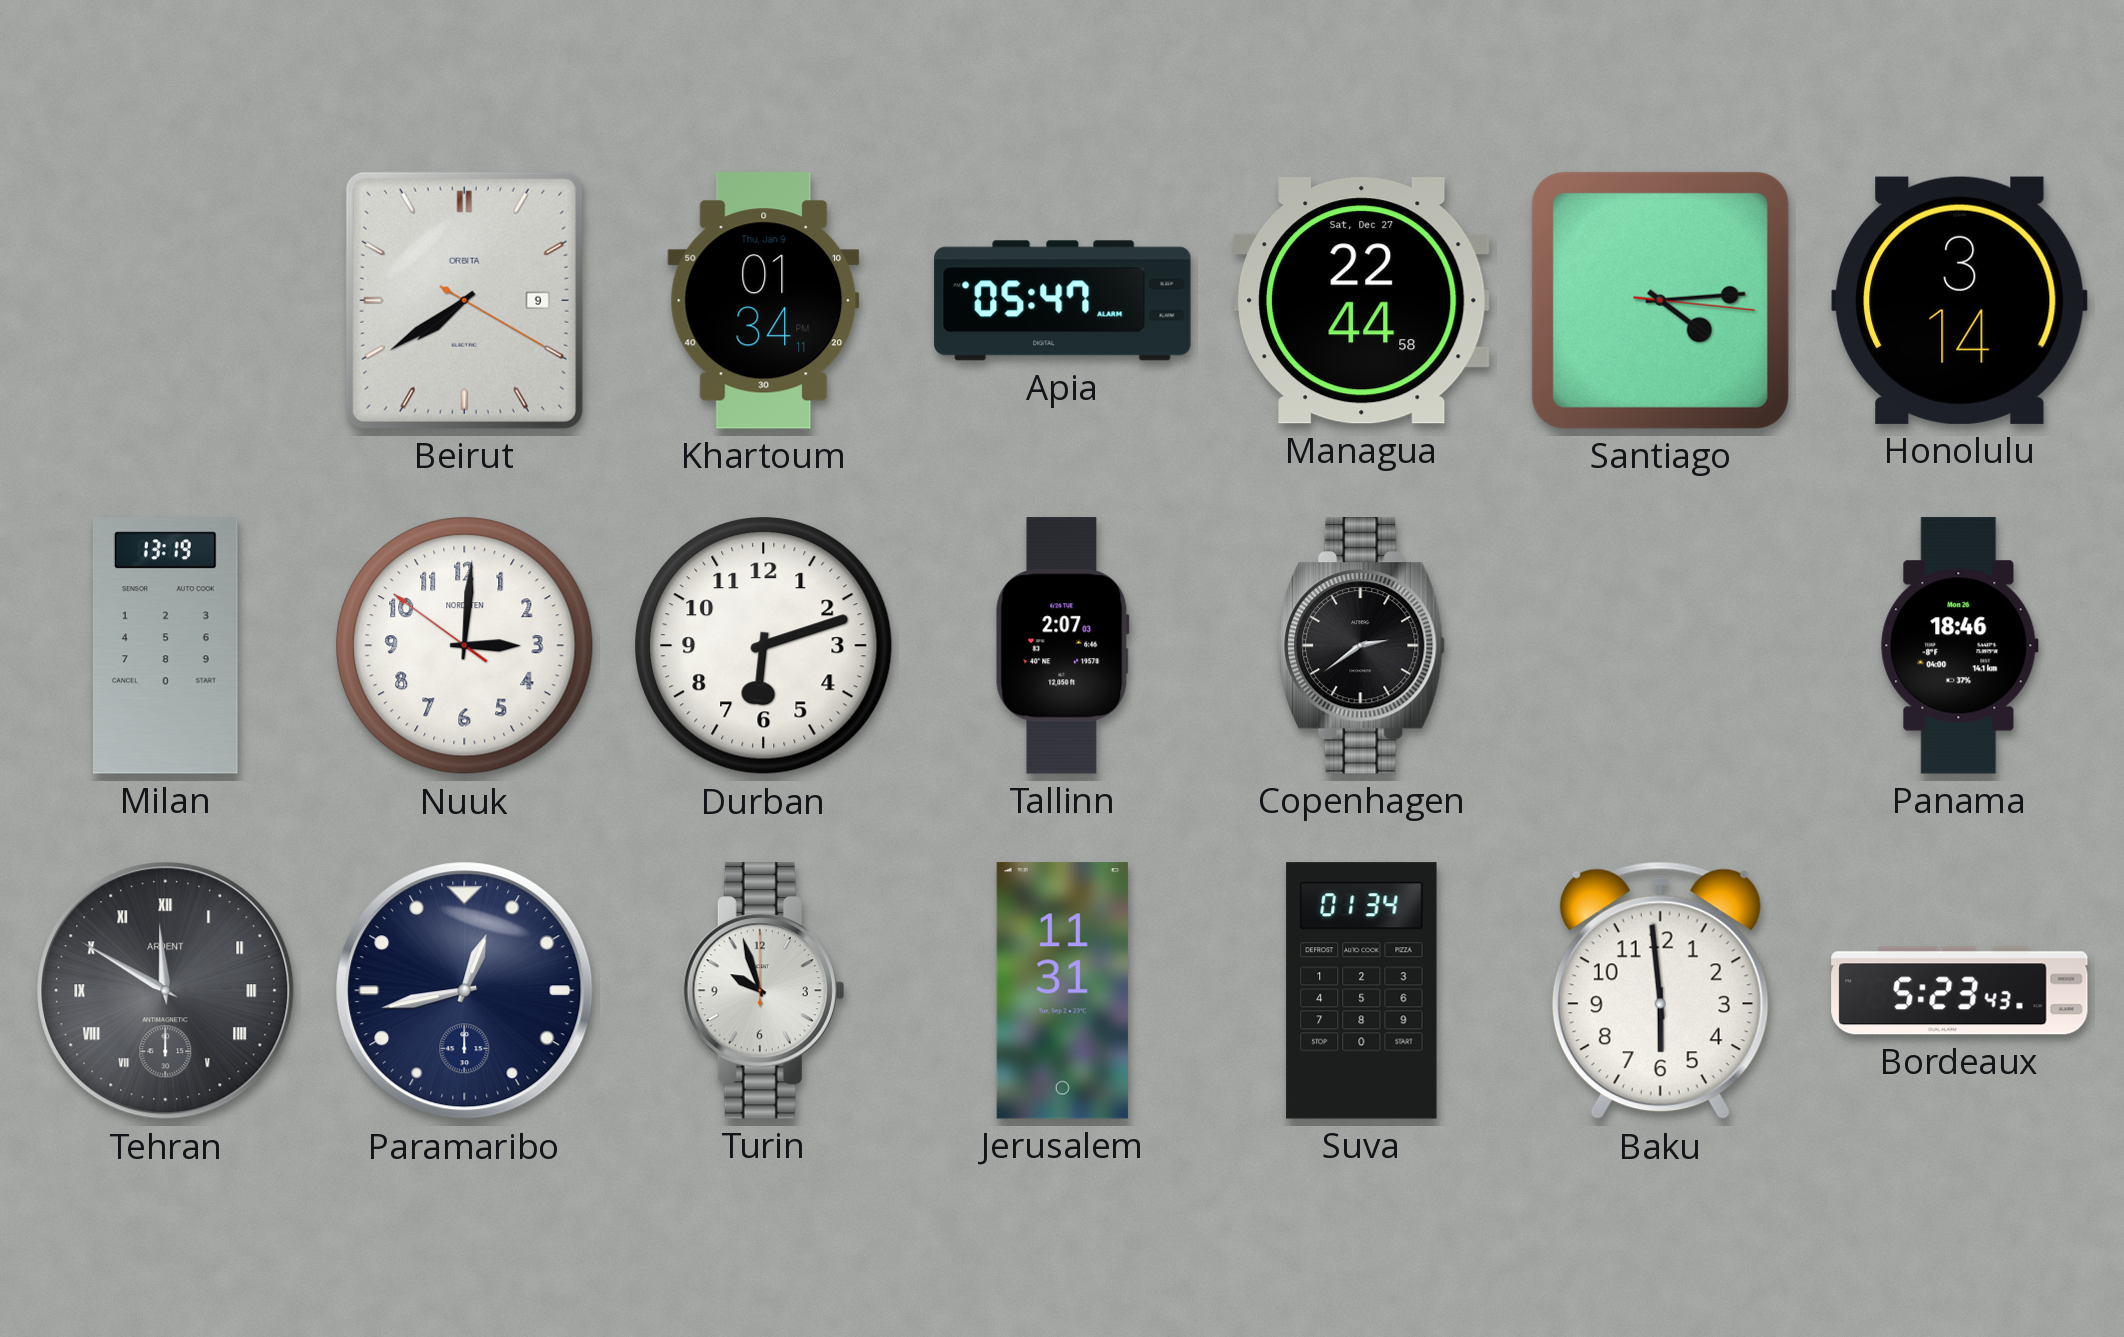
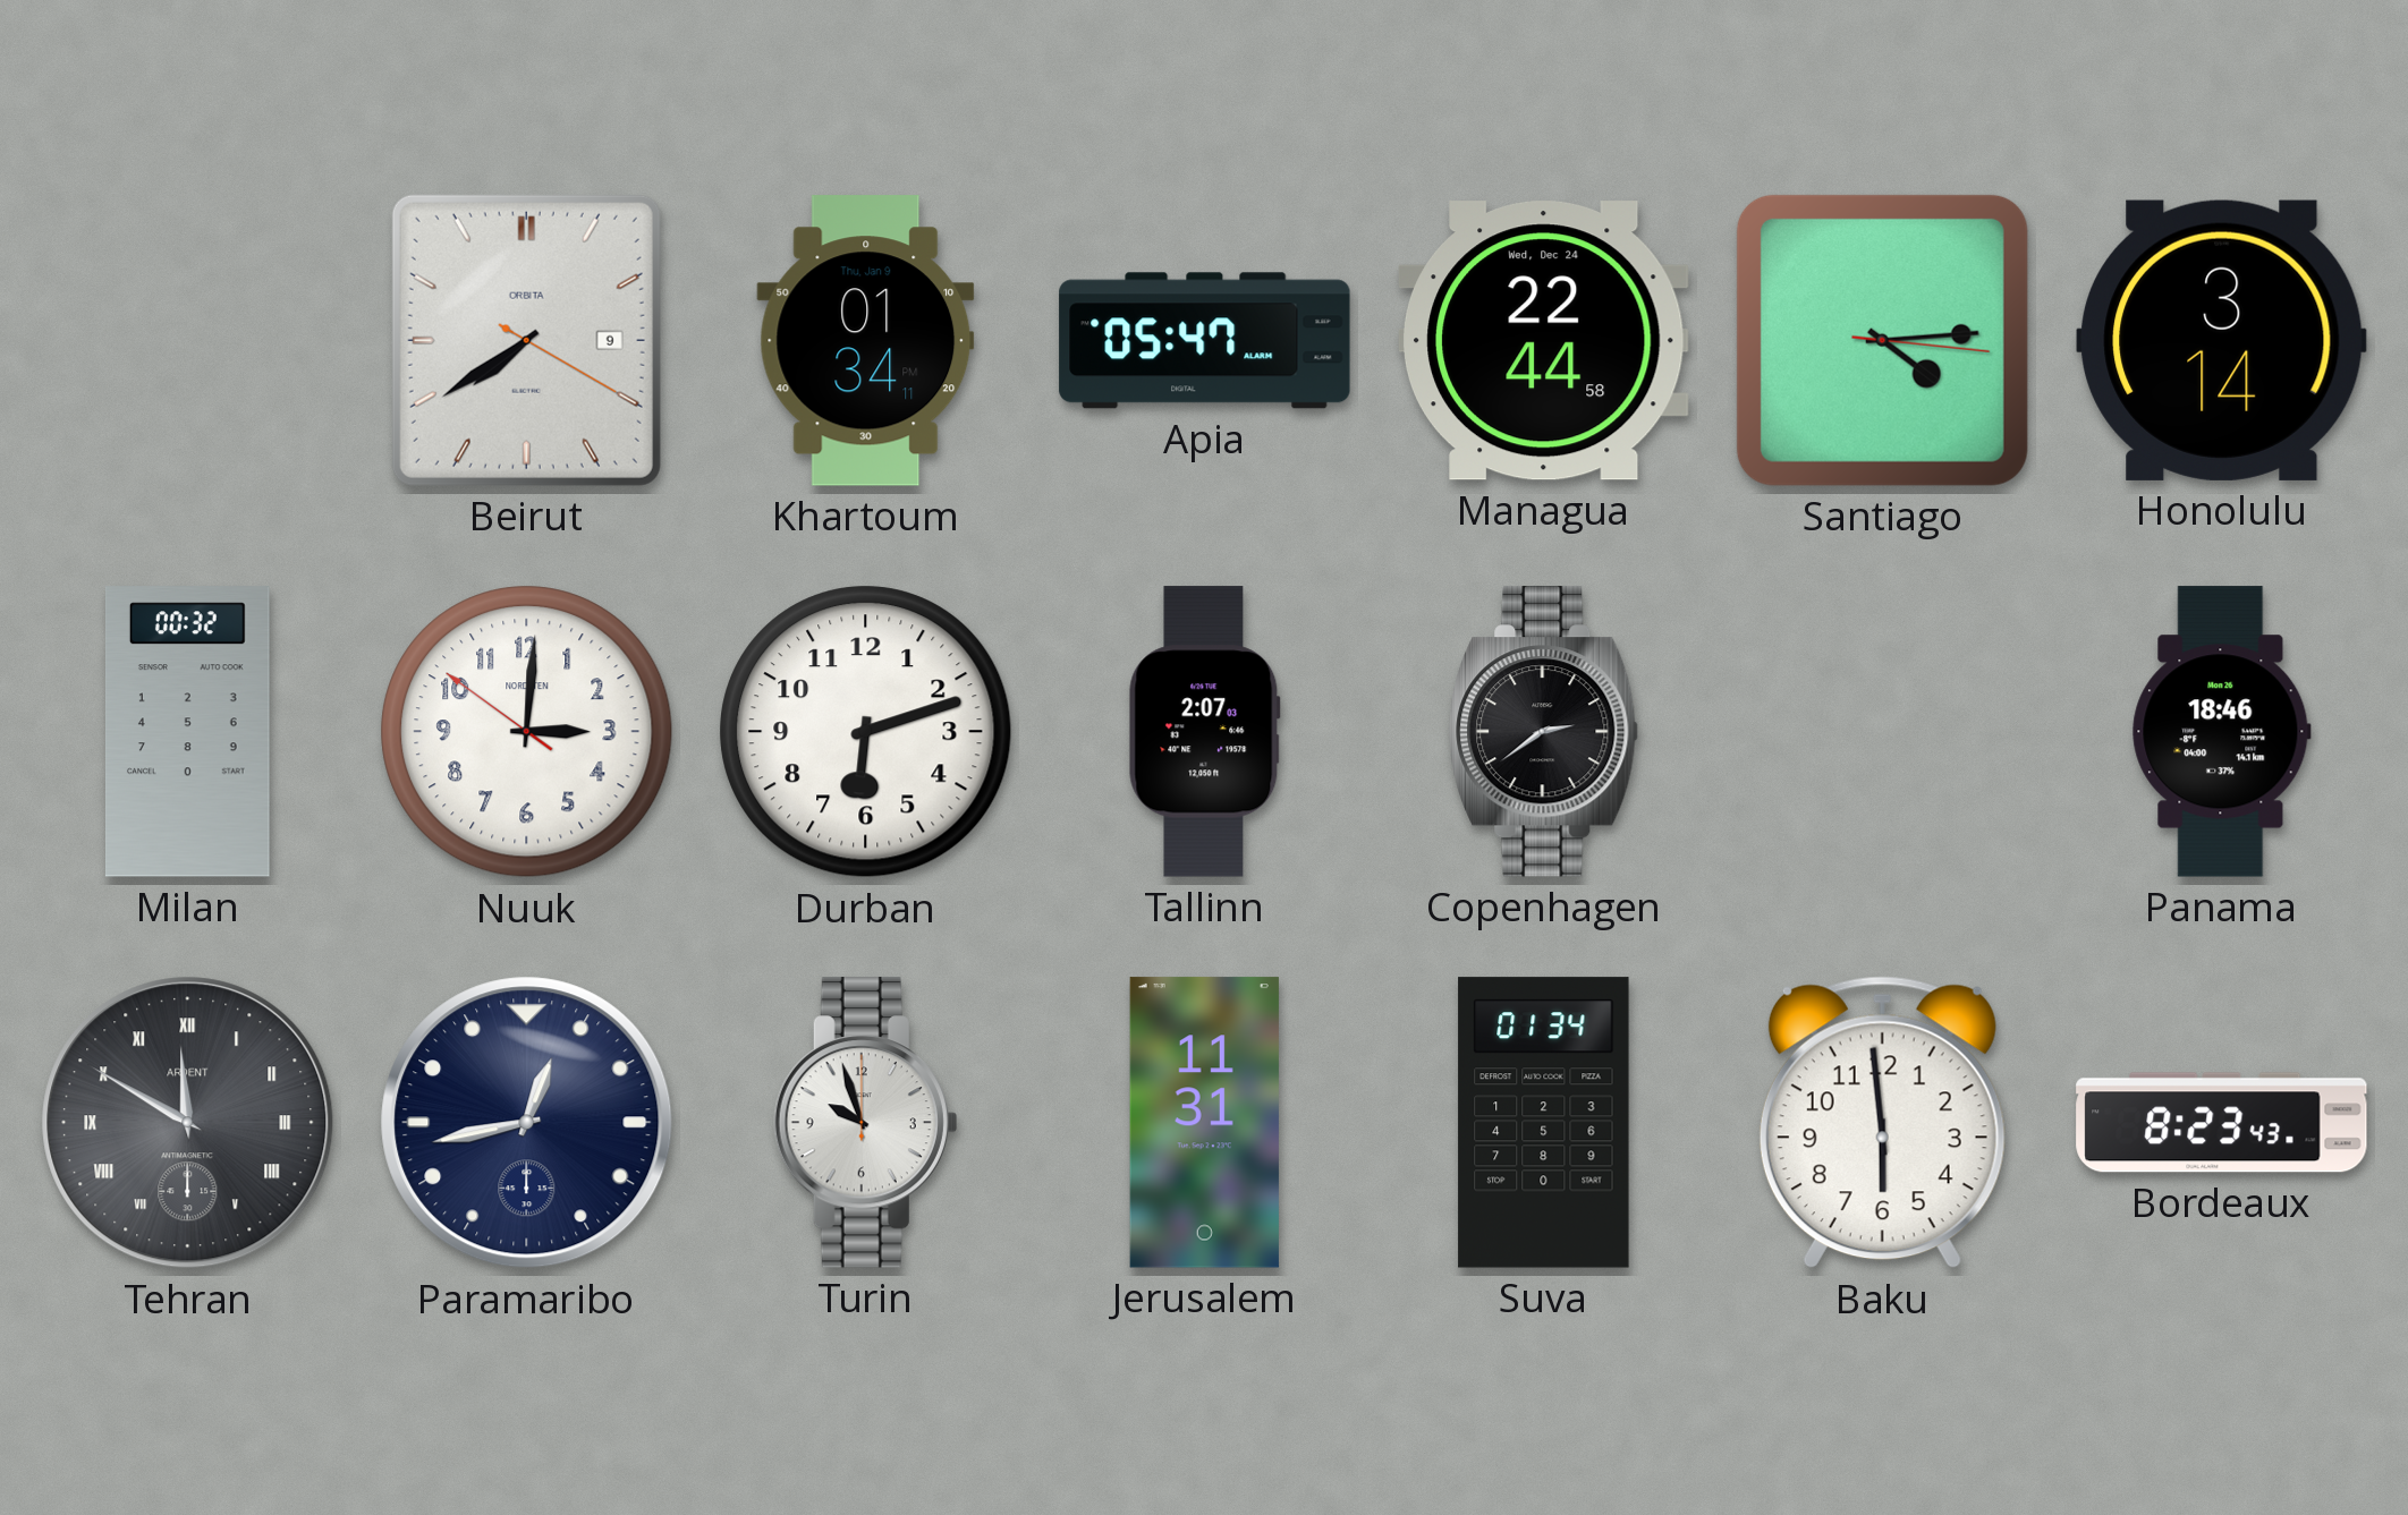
Managua date: Sat, Dec 27 -> Wed, Dec 24 (1543, 341)
Milan: 13:19 -> 00:32 (187, 732)
Bordeaux: 5:23 -> 8:23 (2222, 1123)
